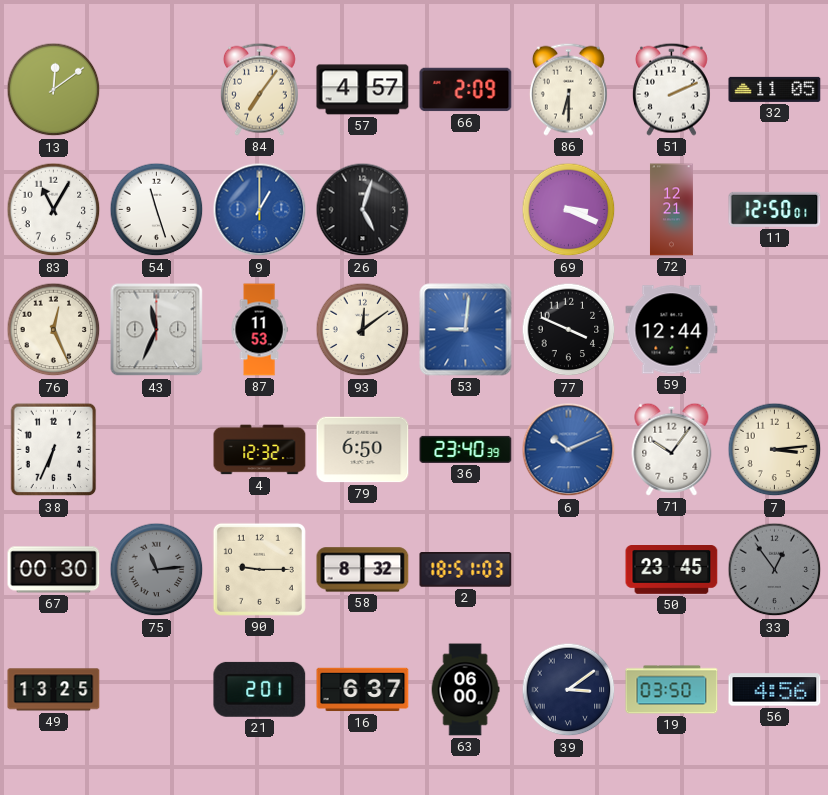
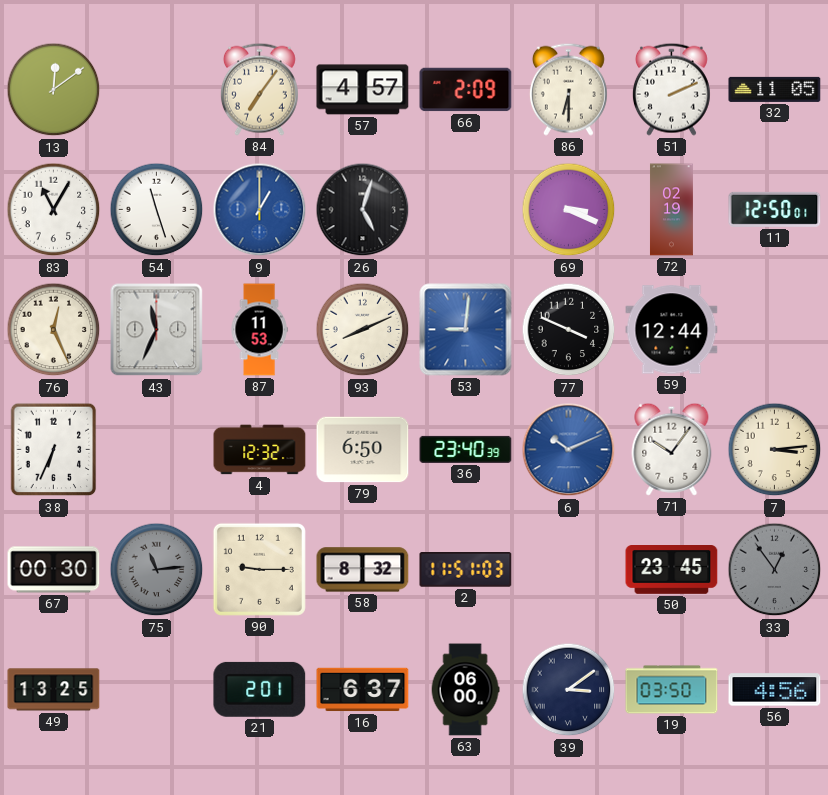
72: 12:21 -> 02:19 (671, 210)
93: 12:09 -> 8:11 (363, 330)
2: 18:51 -> 11:51 (466, 570)
